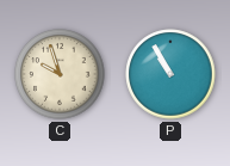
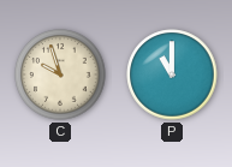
P: 10:55 -> 11:00 (172, 74)
